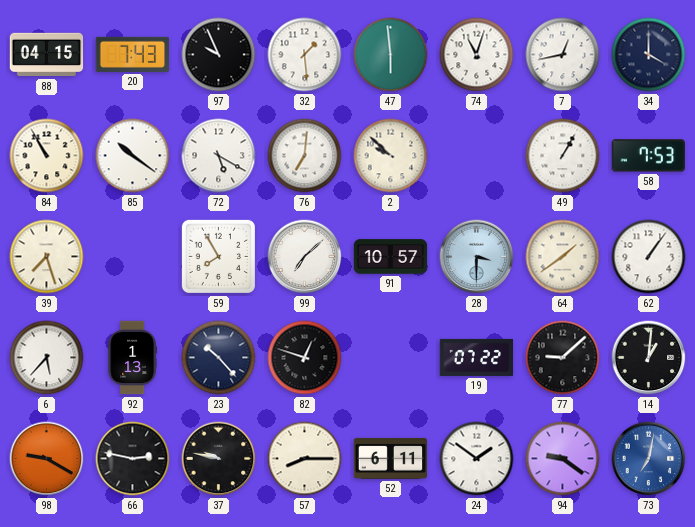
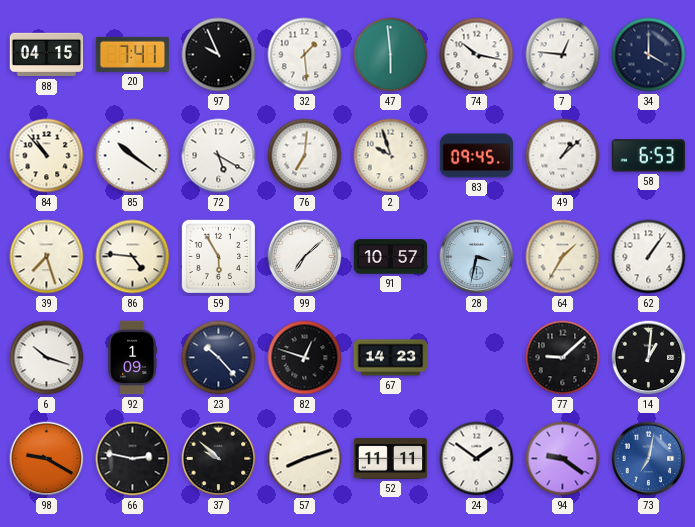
20: 7:43 -> 7:41 (133, 54)
74: 11:03 -> 10:17 (477, 55)
7: 12:43 -> 12:46 (563, 55)
84: 10:55 -> 10:53 (47, 156)
2: 9:52 -> 9:57 (391, 156)
83: none -> 09:45 (477, 156)
49: 1:05 -> 1:08 (563, 156)
58: 7:53 -> 6:53 (648, 156)
86: none -> 4:46 (133, 257)
59: 7:55 -> 5:55 (218, 256)
28: 3:30 -> 3:32 (477, 257)
64: 1:39 -> 1:35 (563, 257)
6: 5:37 -> 10:18 (47, 358)
92: 1:13 -> 1:09 (132, 358)
67: none -> 14:23 (391, 358)
19: 07:22 -> none (477, 357)
37: 9:47 -> 9:52 (219, 459)
57: 8:15 -> 8:12 (305, 459)
52: 6:11 -> 11:11 (391, 458)
